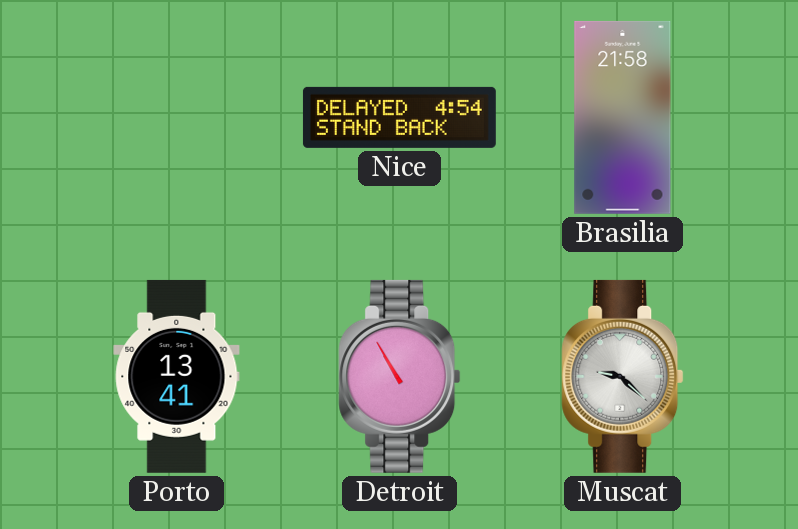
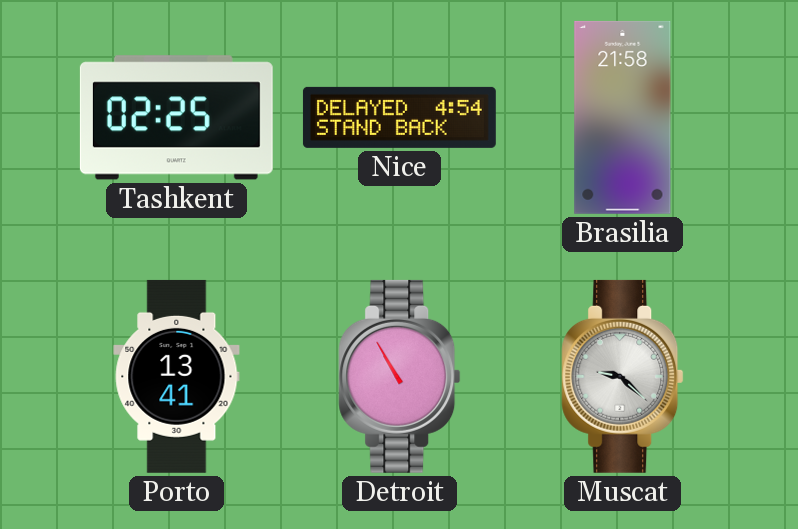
Tashkent: none -> 02:25 (176, 118)
